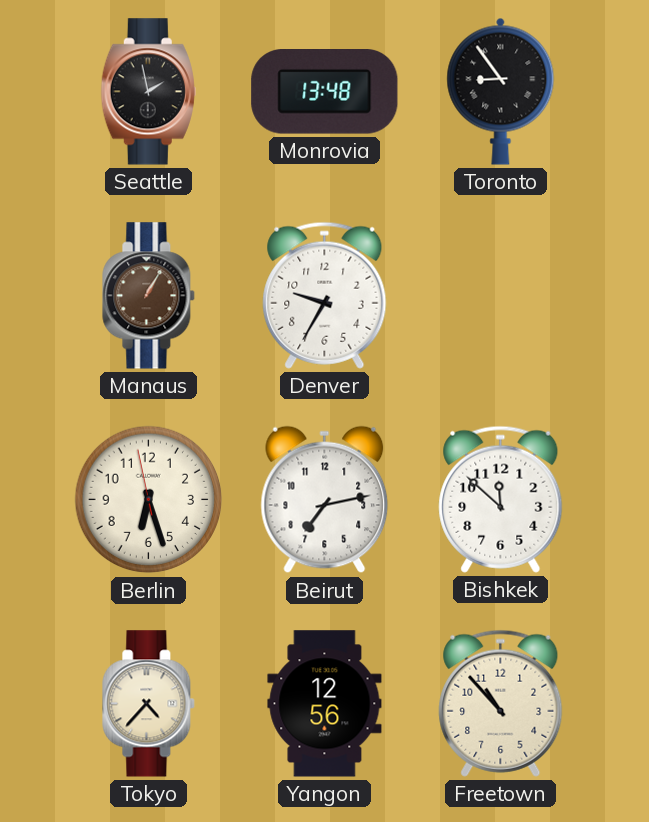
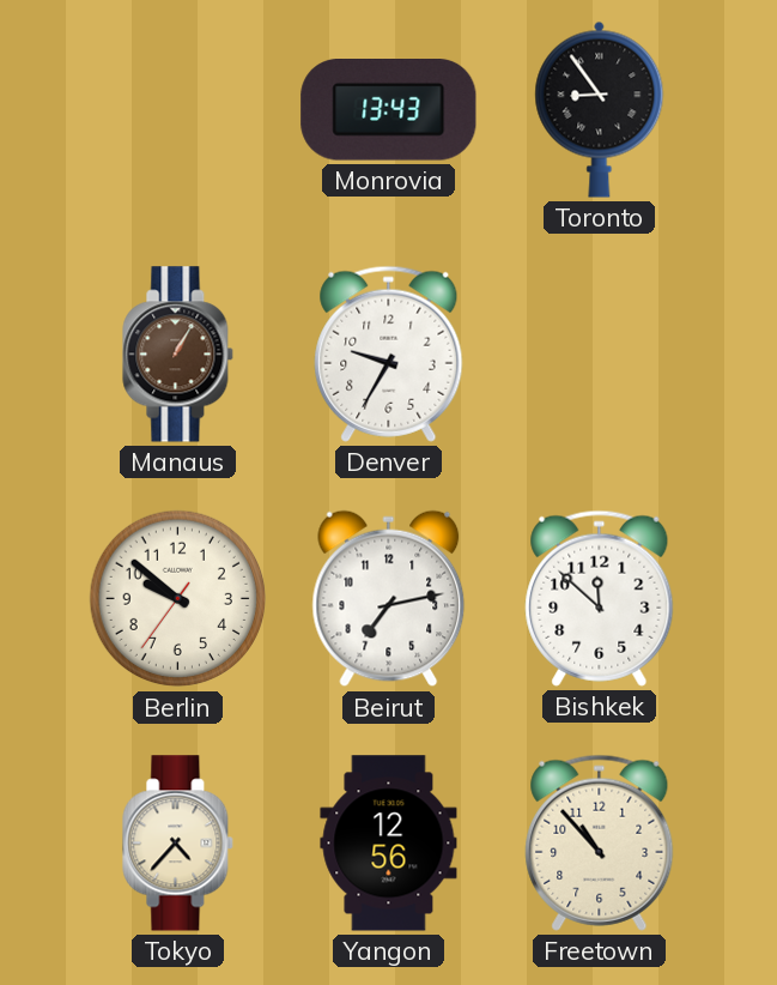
Seattle: 1:58 -> none (148, 92)
Monrovia: 13:48 -> 13:43 (389, 110)
Berlin: 6:26 -> 9:51 (178, 599)
